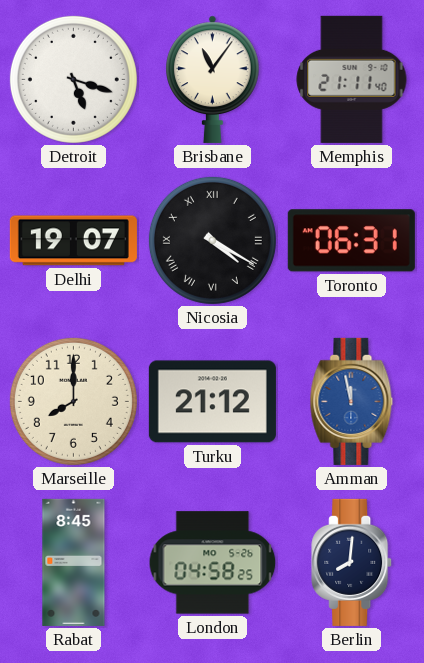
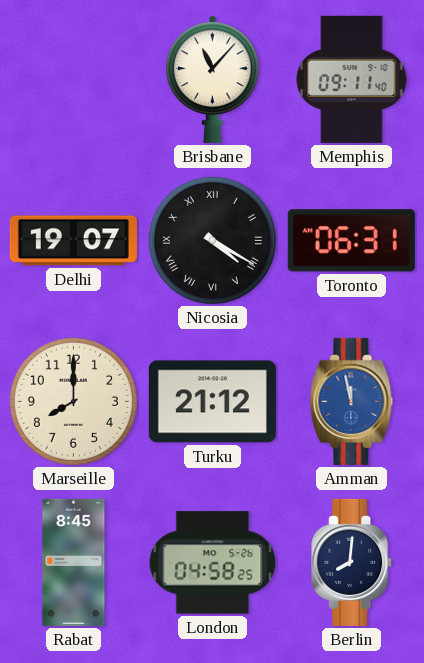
Detroit: 5:18 -> none (73, 79)
Brisbane: 11:06 -> 11:07 (213, 79)
Memphis: 21:11 -> 09:11 (352, 79)
